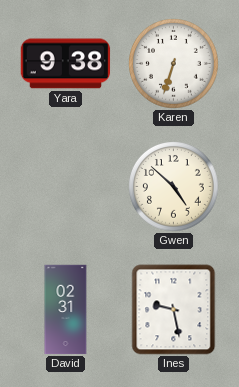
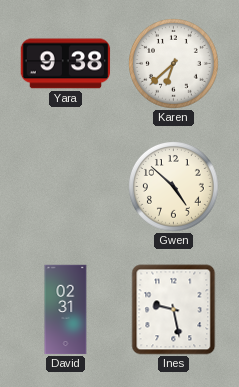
Karen: 6:33 -> 6:38 (174, 64)
